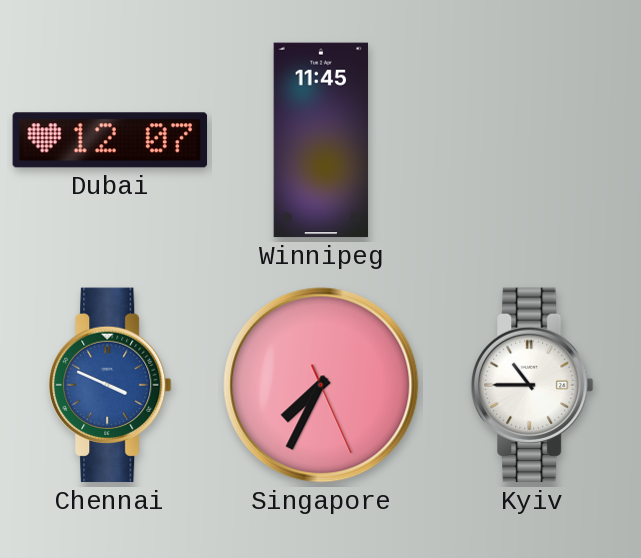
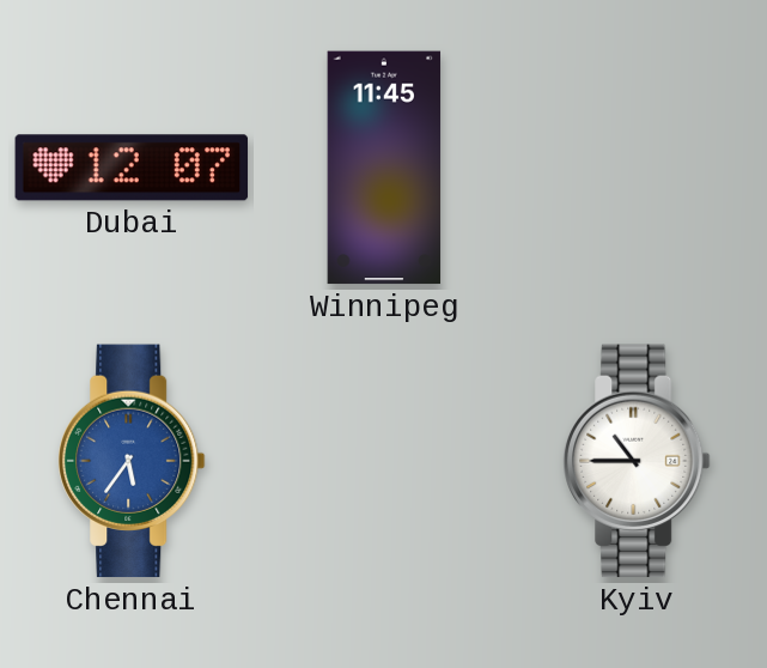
Chennai: 3:49 -> 5:36 (133, 461)
Singapore: 7:34 -> none (321, 385)
